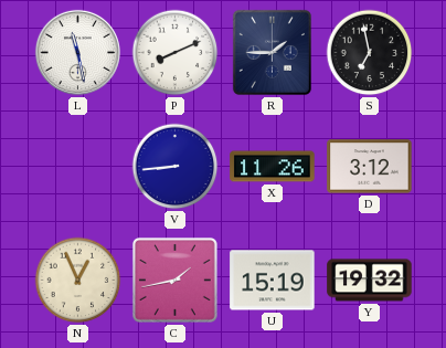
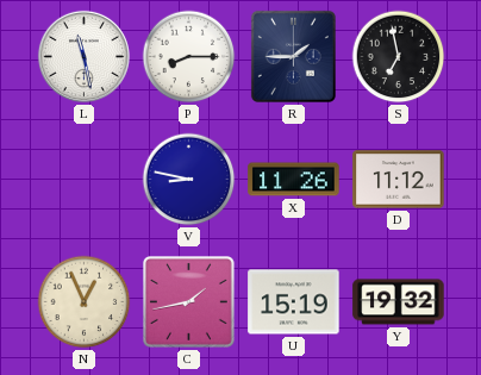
P: 8:11 -> 8:15 (189, 57)
V: 8:44 -> 8:47 (189, 180)
D: 3:12 -> 11:12 (399, 180)
